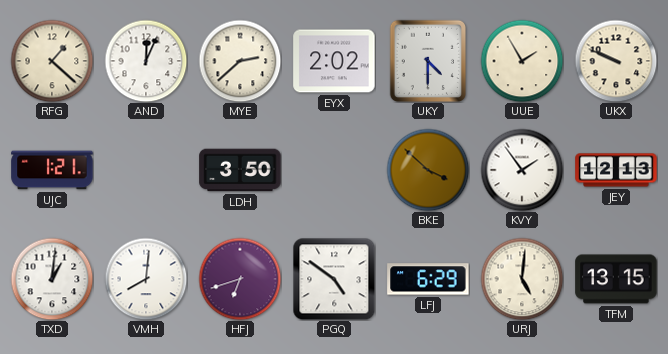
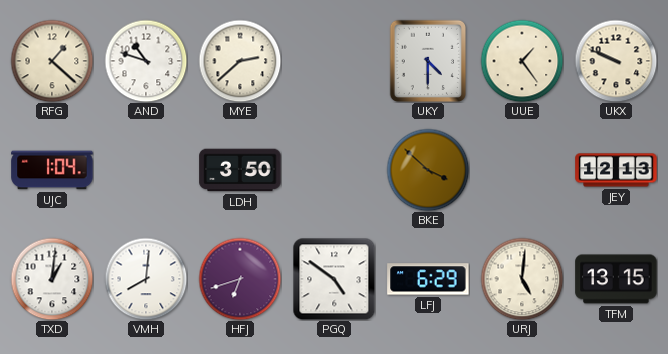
AND: 12:04 -> 10:48 (146, 61)
EYX: 2:02 -> none (334, 61)
UUE: 1:55 -> 1:24 (522, 61)
UJC: 1:21 -> 1:04 (52, 170)
KVY: 1:54 -> none (522, 170)
